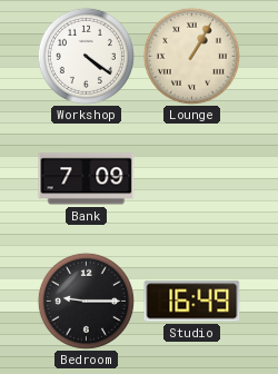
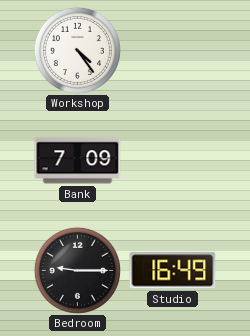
Workshop: 4:21 -> 4:24 (77, 50)
Lounge: 1:05 -> none (191, 56)
